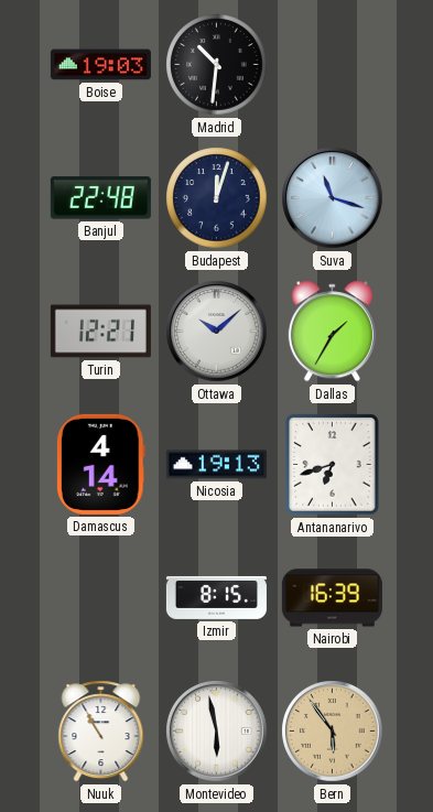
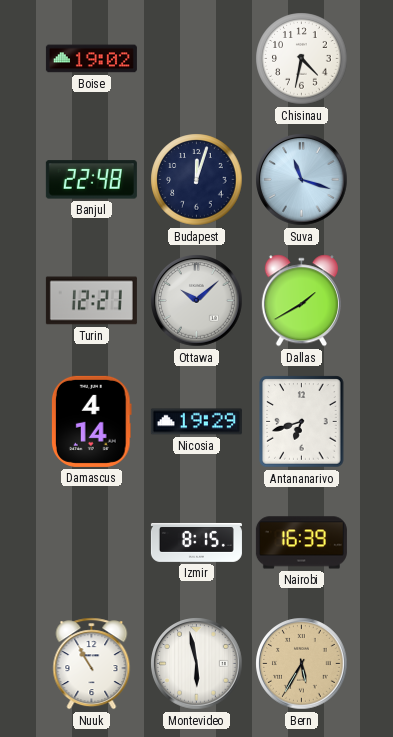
Boise: 19:03 -> 19:02 (91, 59)
Madrid: 10:31 -> none (217, 65)
Chisinau: none -> 4:32 (302, 59)
Dallas: 1:35 -> 1:40 (301, 301)
Nicosia: 19:13 -> 19:29 (196, 422)
Bern: 5:54 -> 5:35 (302, 664)
